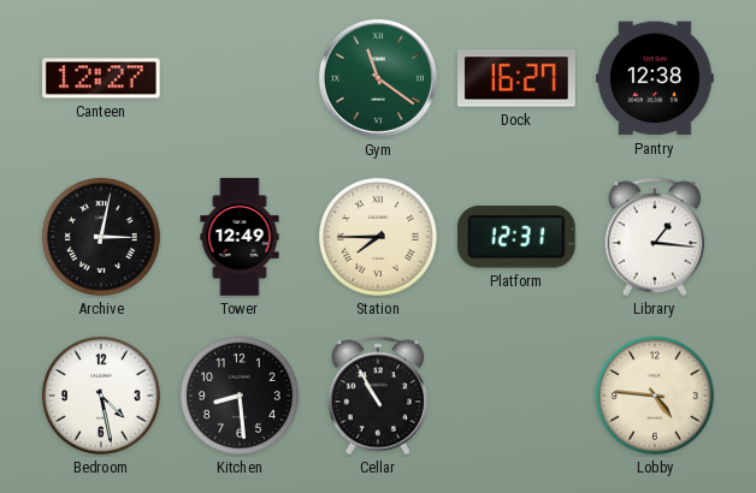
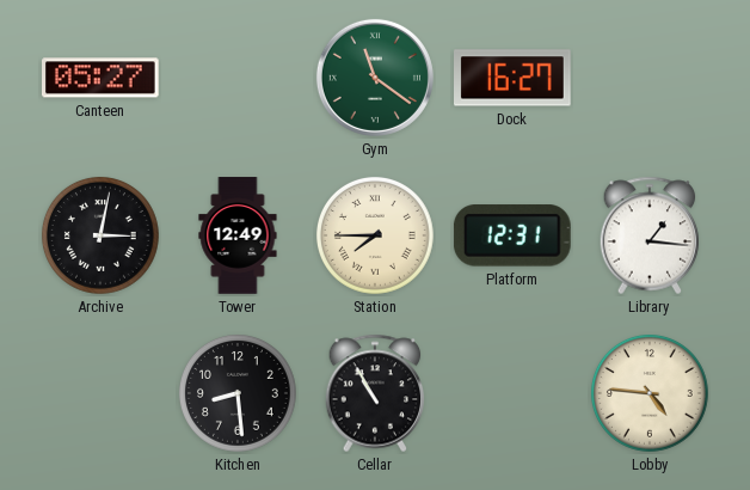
Canteen: 12:27 -> 05:27 (102, 78)
Pantry: 12:38 -> none (655, 78)
Bedroom: 4:28 -> none (101, 396)
